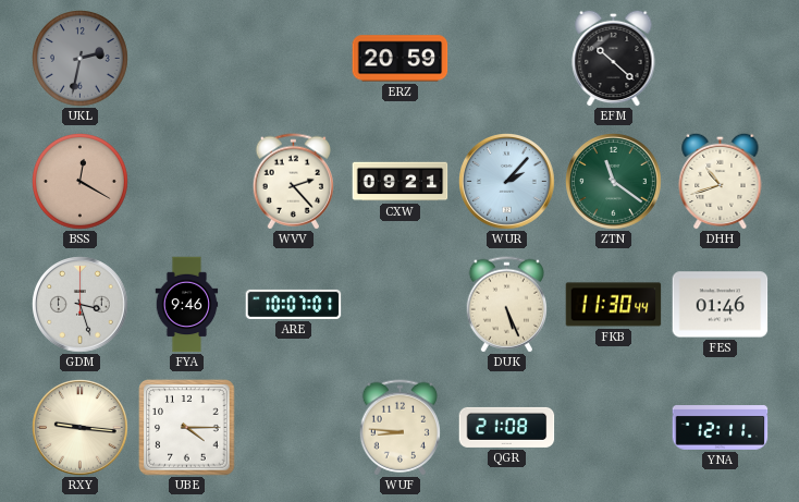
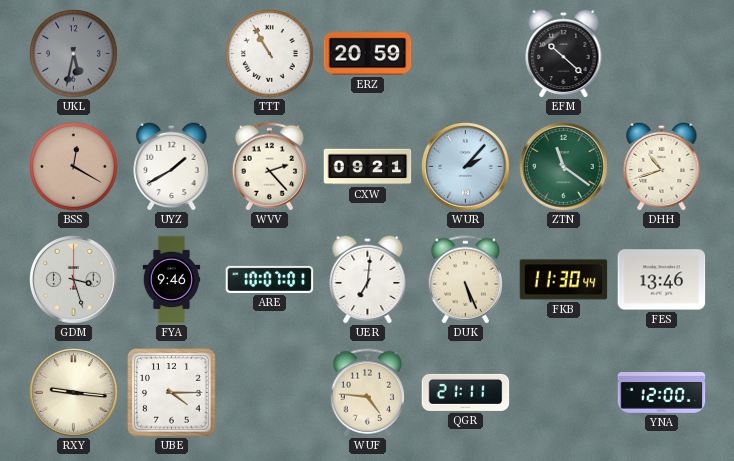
UKL: 2:32 -> 5:32 (74, 54)
TTT: none -> 10:55 (270, 54)
UYZ: none -> 1:40 (172, 166)
UER: none -> 7:01 (368, 279)
FES: 01:46 -> 13:46 (662, 280)
WUF: 8:46 -> 4:46 (367, 393)
QGR: 21:08 -> 21:11 (466, 392)
YNA: 12:11 -> 12:00 (662, 393)
